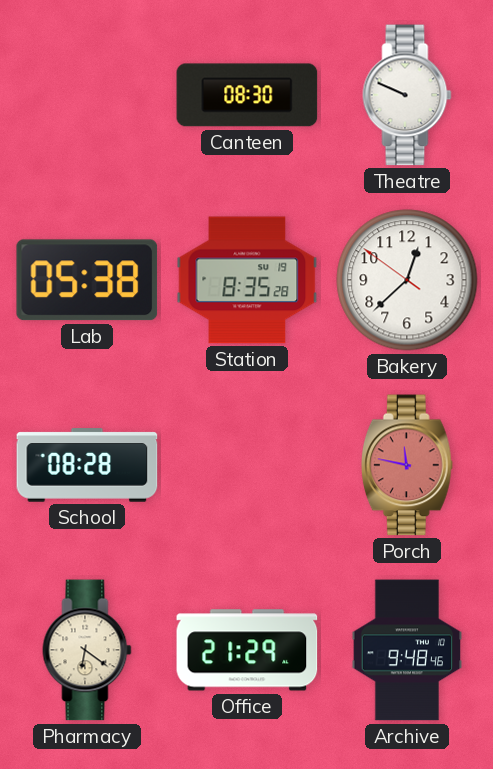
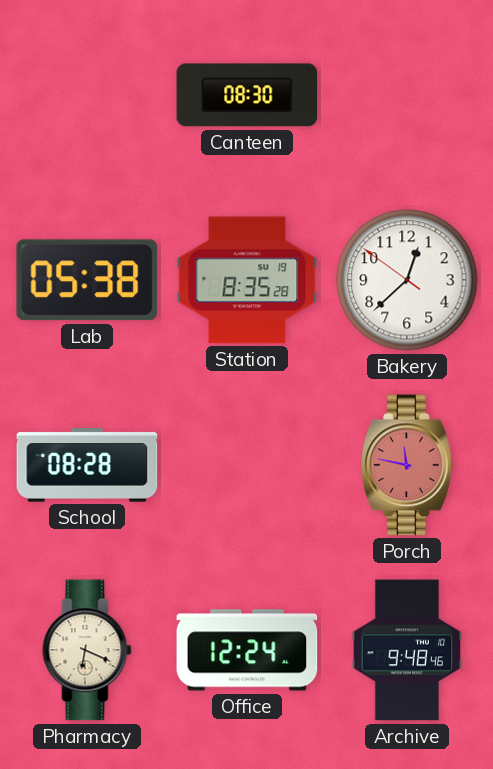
Theatre: 9:49 -> none (407, 95)
Pharmacy: 6:21 -> 6:19 (87, 650)
Office: 21:29 -> 12:24 (247, 650)
